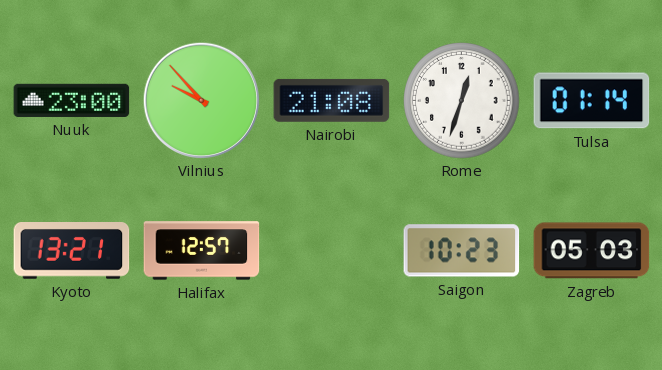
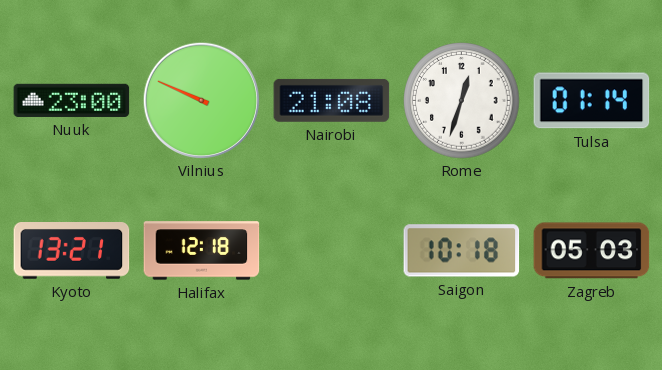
Vilnius: 9:53 -> 9:49 (201, 100)
Halifax: 12:57 -> 12:18 (202, 251)
Saigon: 10:23 -> 10:18 (462, 251)
